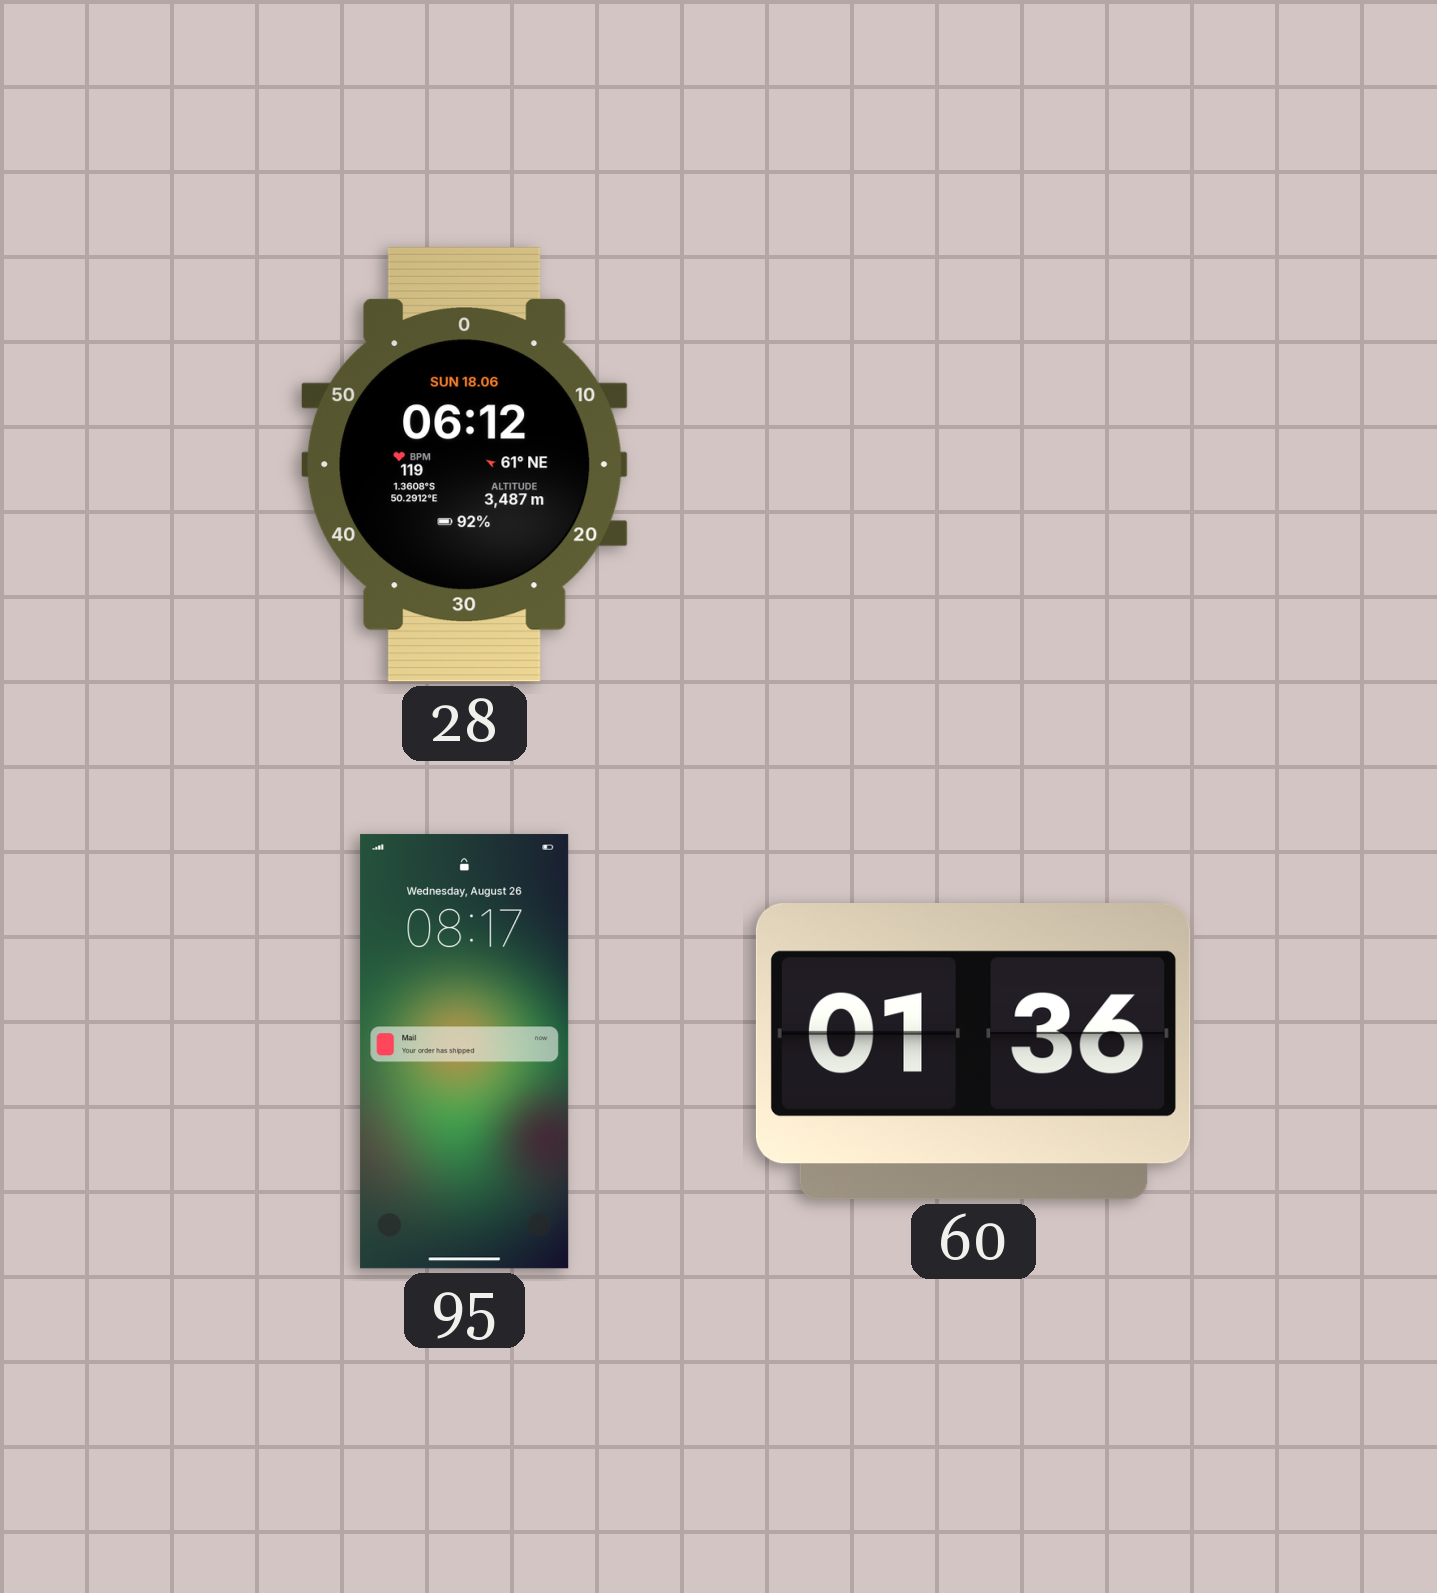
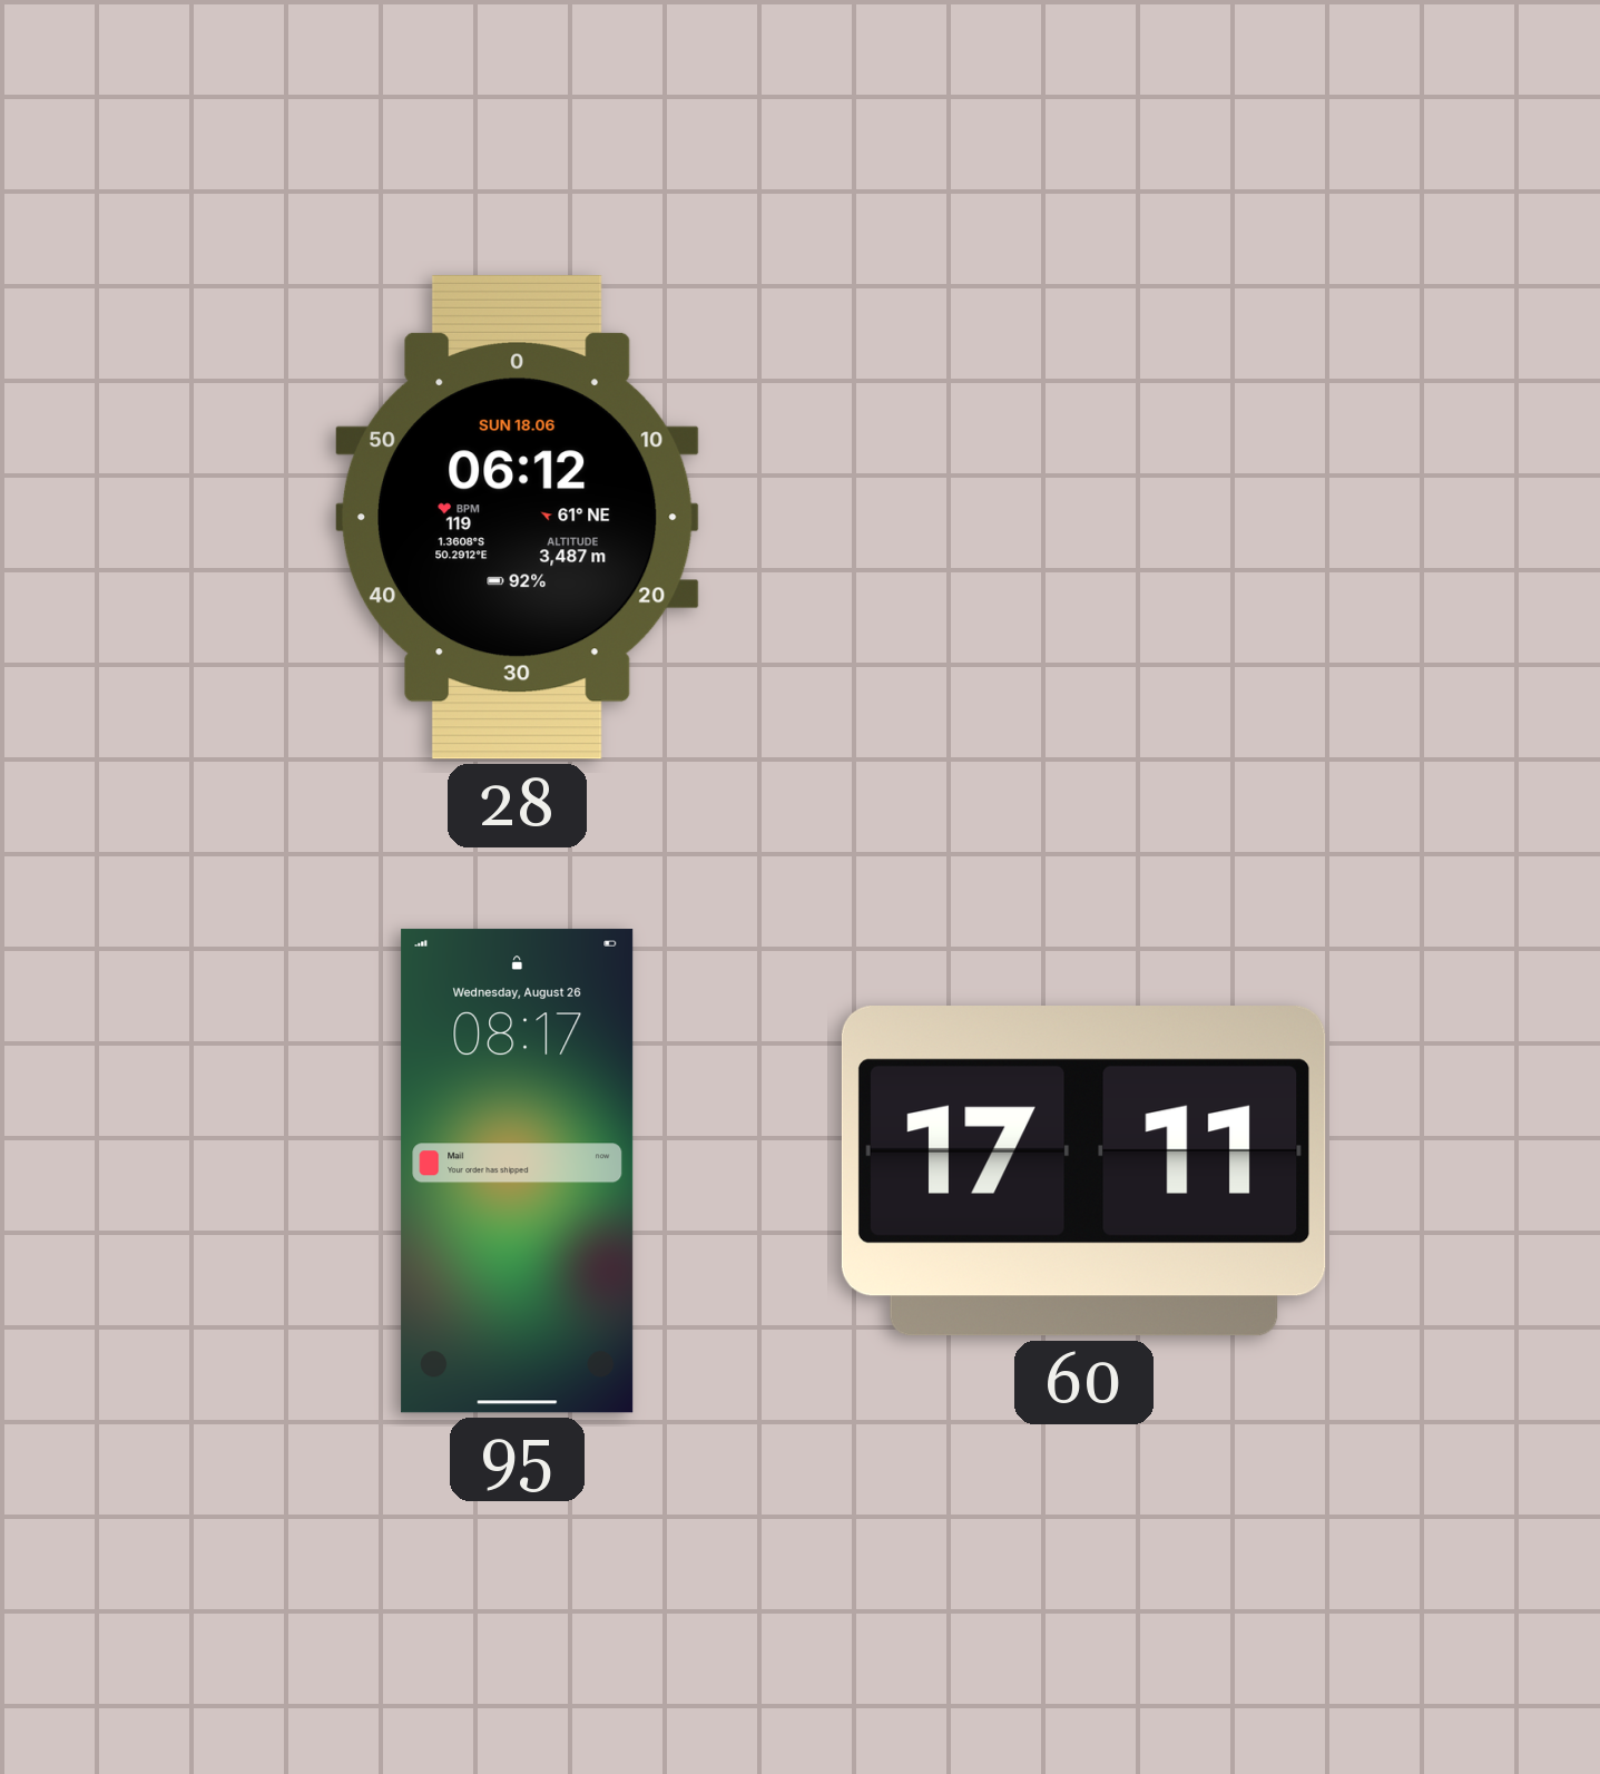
60: 01:36 -> 17:11 (1083, 1172)
